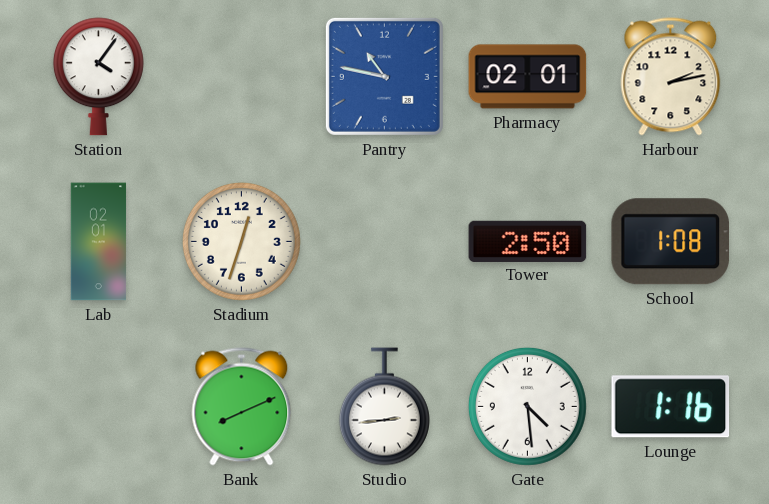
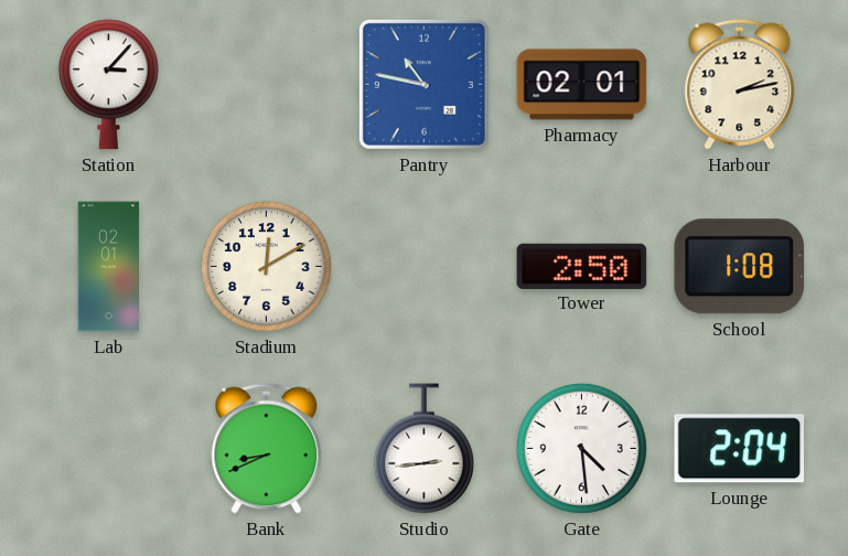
Station: 4:06 -> 3:07 (108, 85)
Stadium: 12:33 -> 12:10 (266, 266)
Bank: 8:11 -> 8:41 (267, 449)
Lounge: 1:16 -> 2:04 (740, 449)
